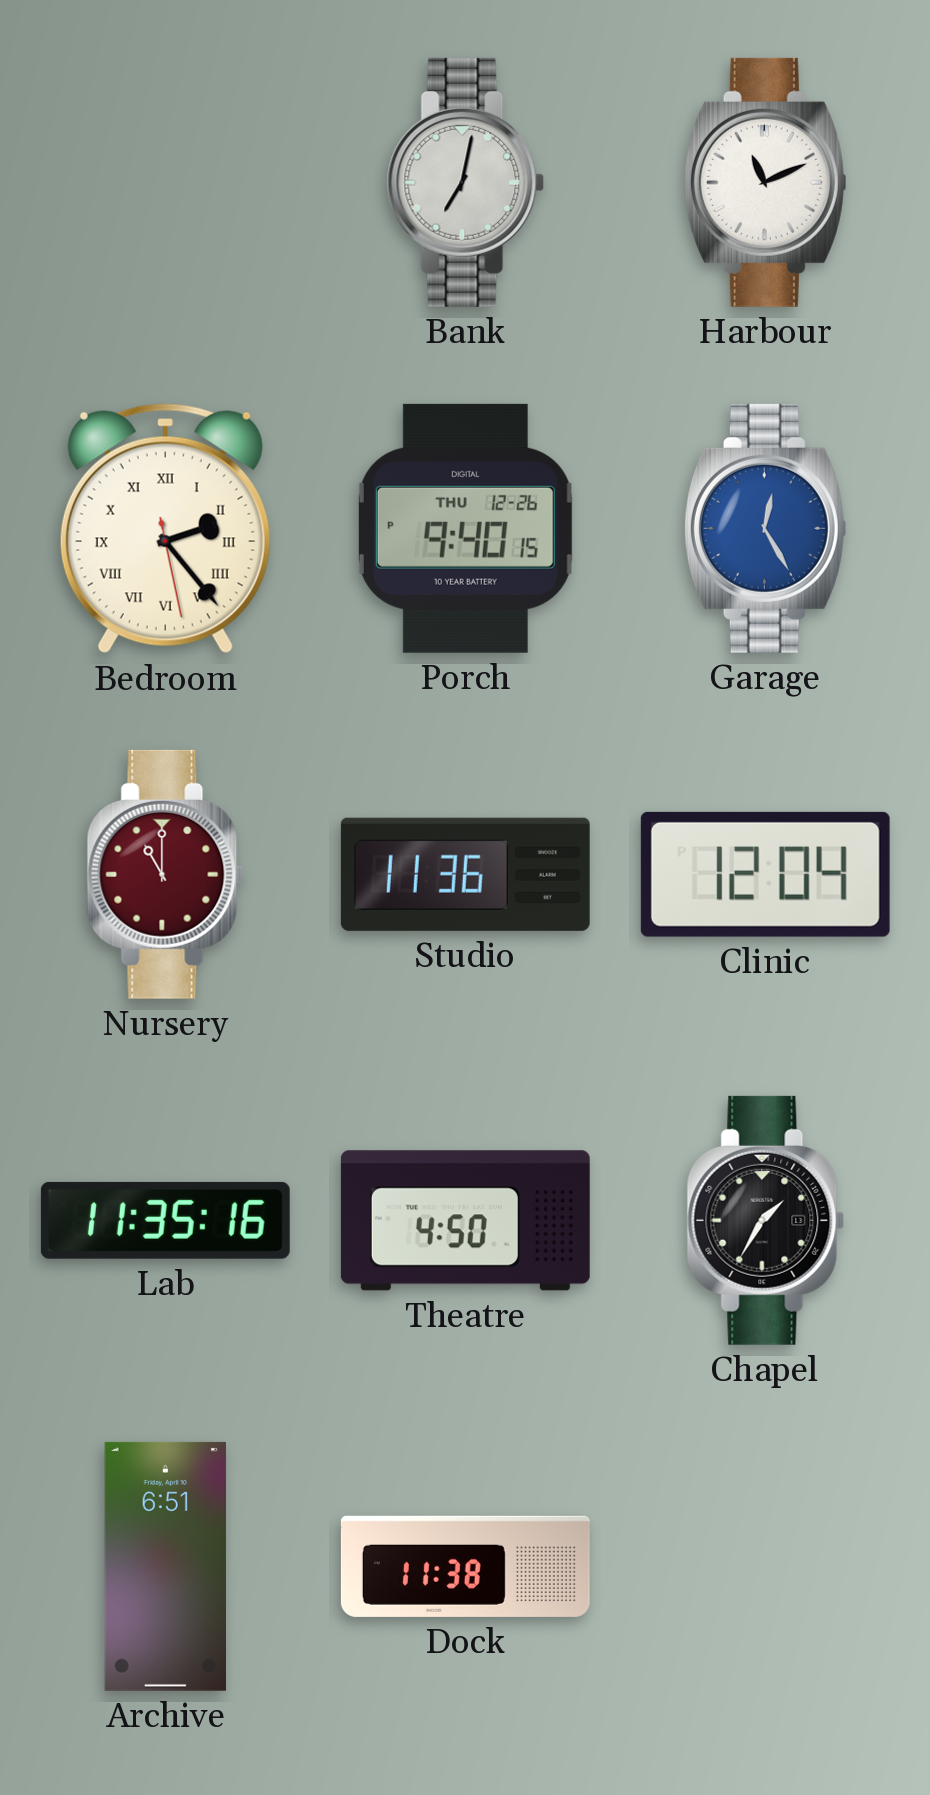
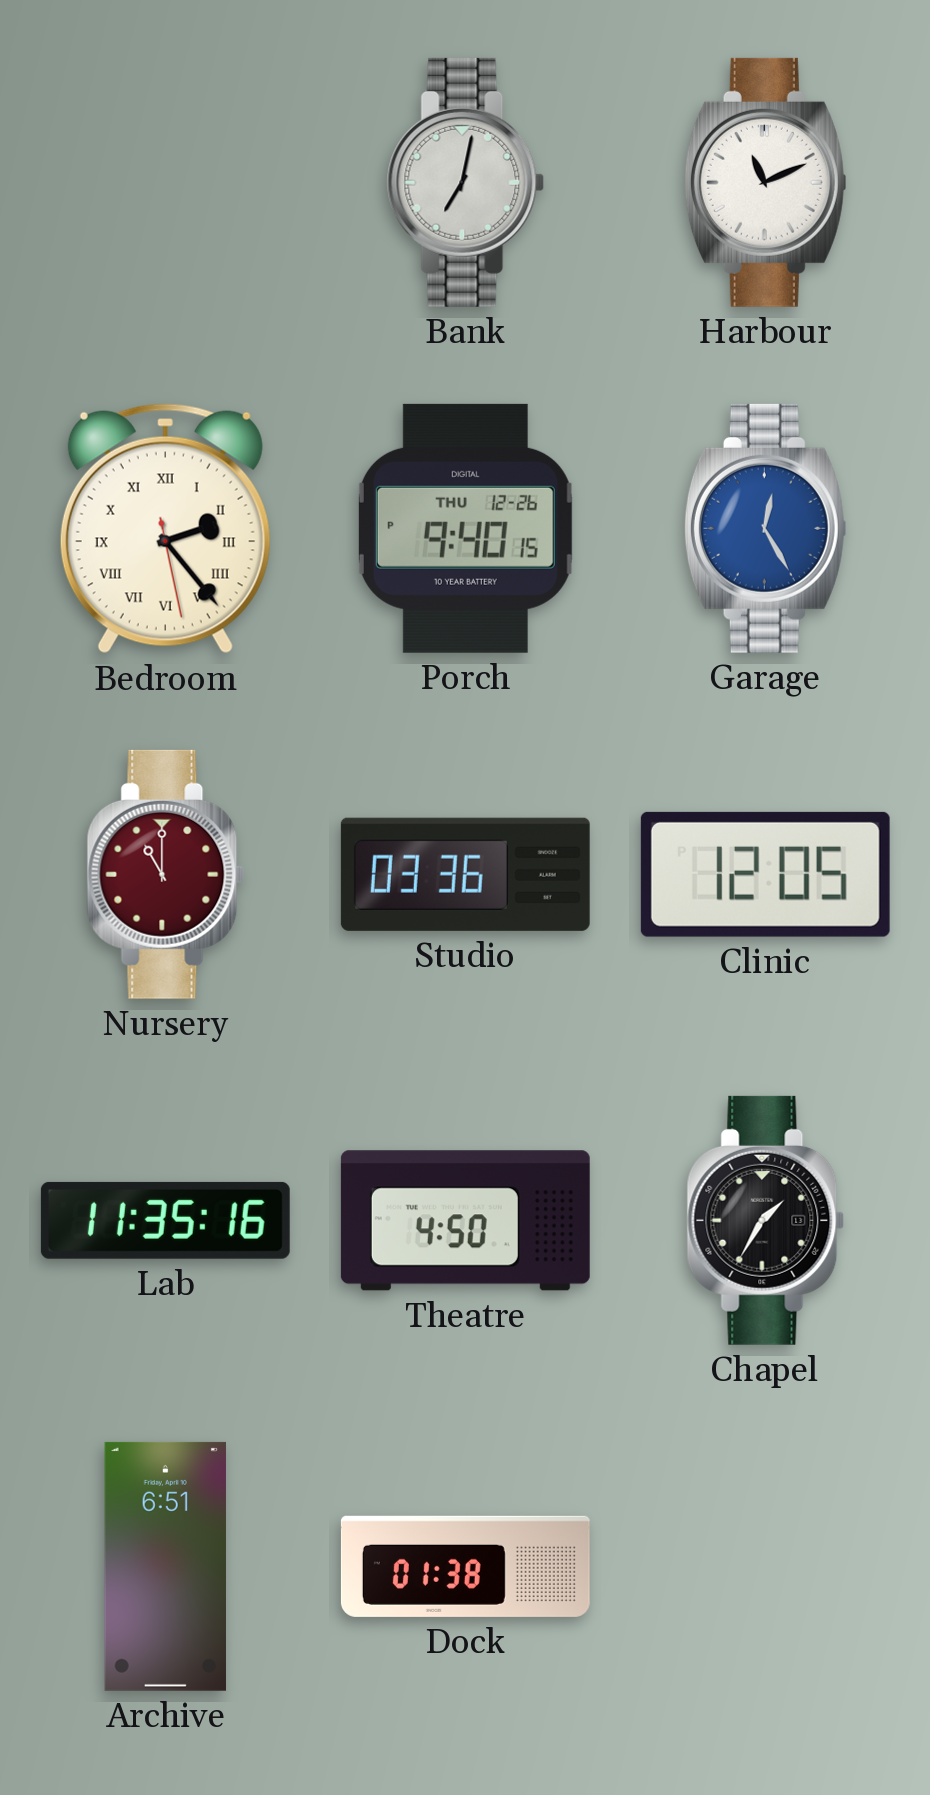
Studio: 11:36 -> 03:36 (465, 874)
Clinic: 12:04 -> 12:05 (765, 874)
Dock: 11:38 -> 01:38 (465, 1566)
